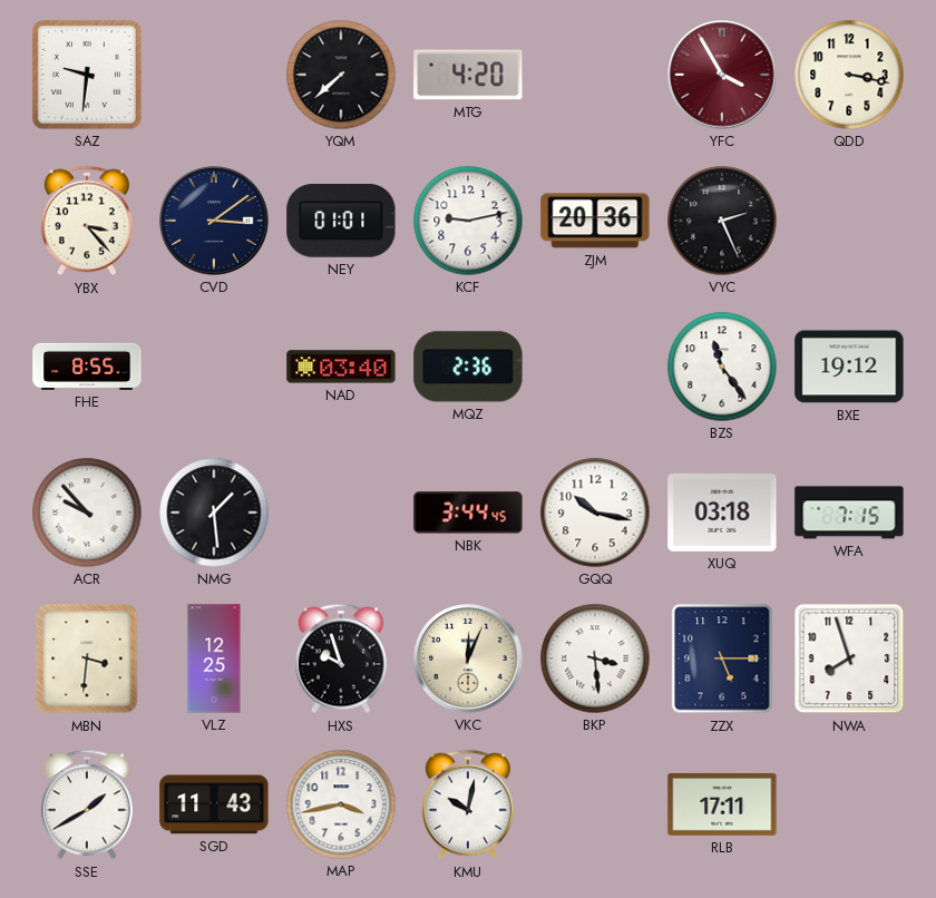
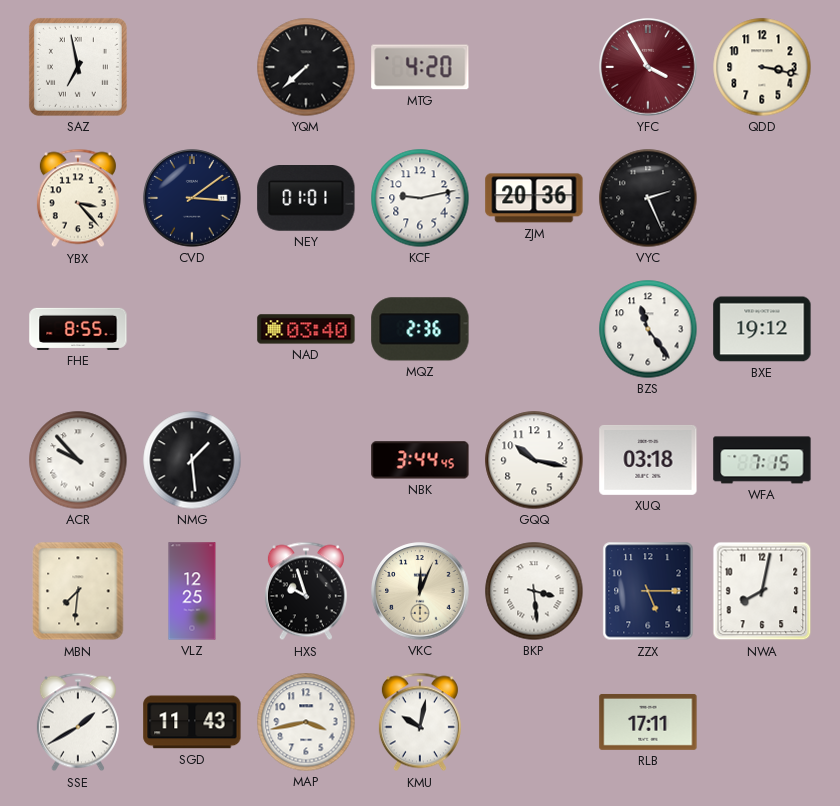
SAZ: 9:31 -> 6:58 (78, 67)
MBN: 3:31 -> 7:31 (78, 591)
NWA: 7:57 -> 8:02 (762, 591)
